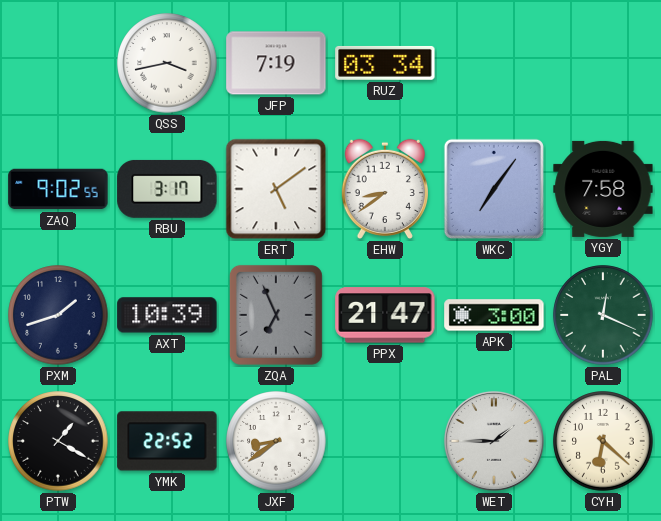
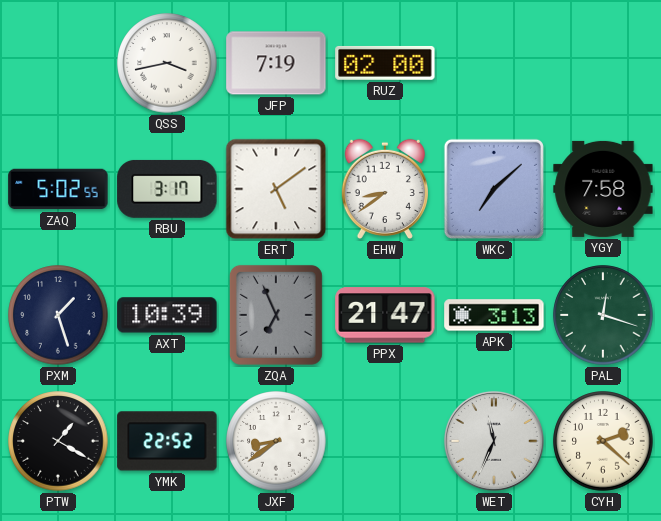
RUZ: 03:34 -> 02:00 (385, 63)
ZAQ: 9:02 -> 5:02 (58, 189)
WKC: 7:06 -> 7:08 (494, 189)
PXM: 1:42 -> 1:27 (58, 315)
APK: 3:00 -> 3:13 (494, 315)
PAL: 12:19 -> 12:18 (603, 315)
WET: 1:45 -> 11:34 (494, 441)
CYH: 6:22 -> 2:22 (603, 441)
